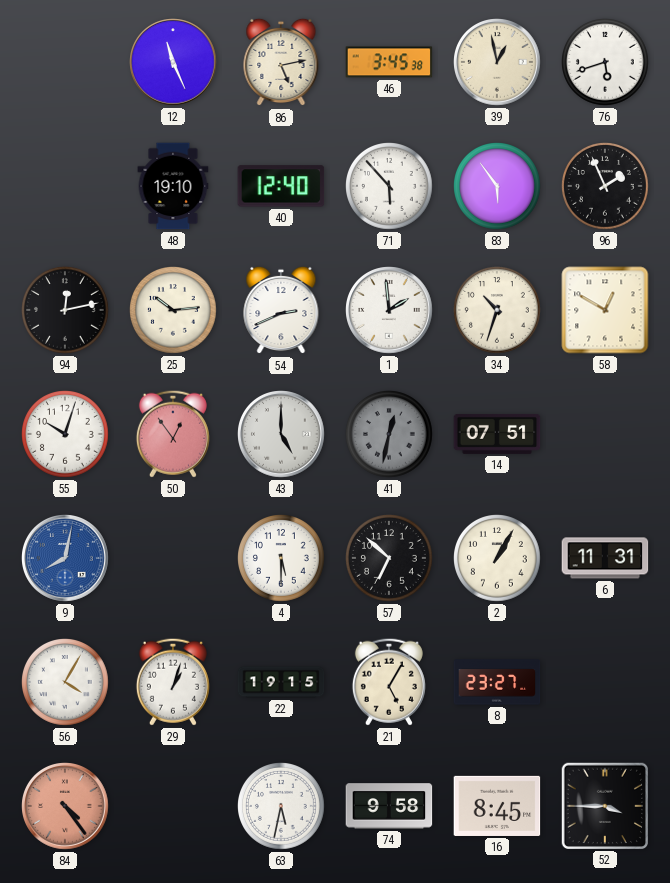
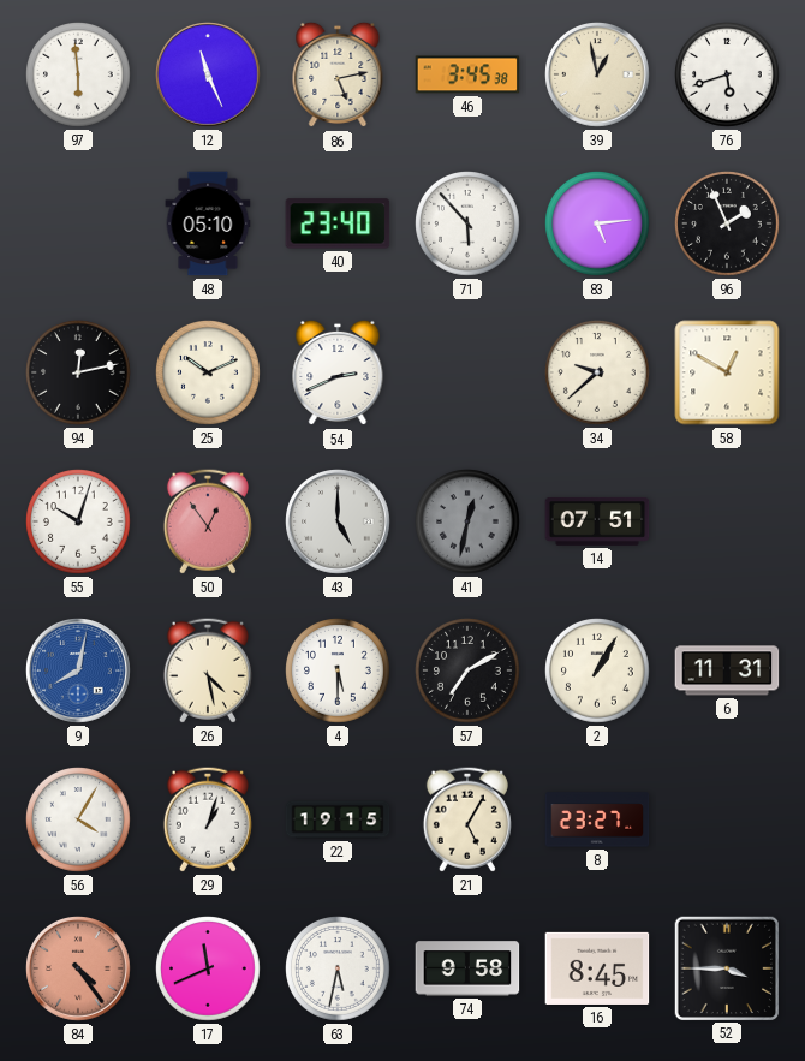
97: none -> 5:59 (79, 76)
48: 19:10 -> 05:10 (208, 223)
40: 12:40 -> 23:40 (338, 223)
83: 5:54 -> 5:14 (598, 225)
25: 10:14 -> 10:11 (209, 374)
1: 1:59 -> none (389, 310)
34: 10:33 -> 9:38 (598, 374)
26: none -> 4:28 (208, 670)
57: 6:52 -> 7:10 (469, 672)
17: none -> 11:41 (209, 970)
